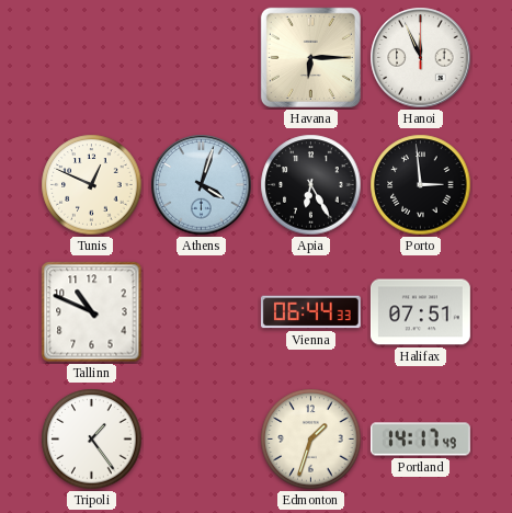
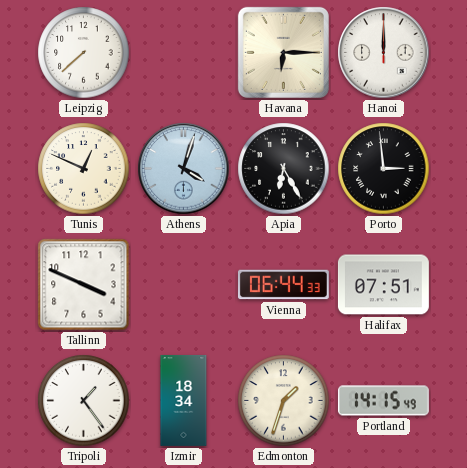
Leipzig: none -> 7:38 (84, 53)
Hanoi: 11:56 -> 12:00 (384, 53)
Tallinn: 10:49 -> 3:49 (84, 285)
Izmir: none -> 18:34 (184, 401)
Portland: 14:17 -> 14:15 (383, 401)
